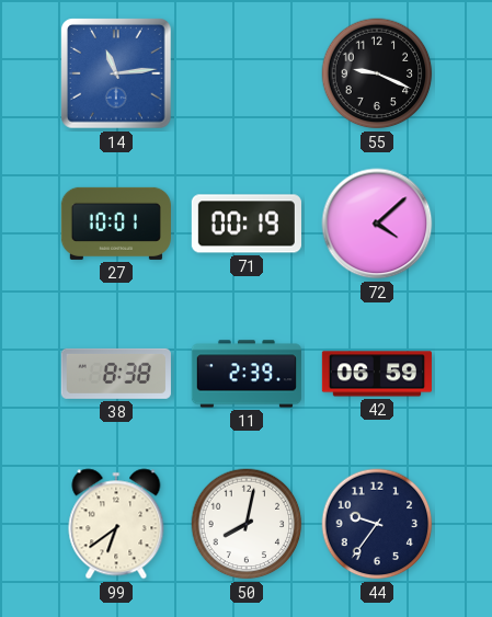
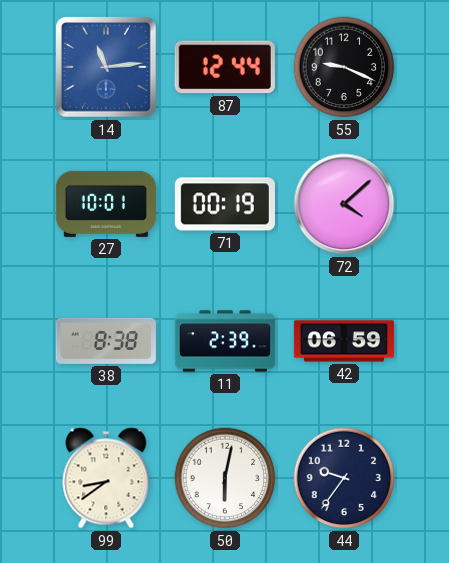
87: none -> 12:44 (225, 67)
99: 6:39 -> 8:39 (106, 478)
50: 8:02 -> 6:02 (225, 478)
